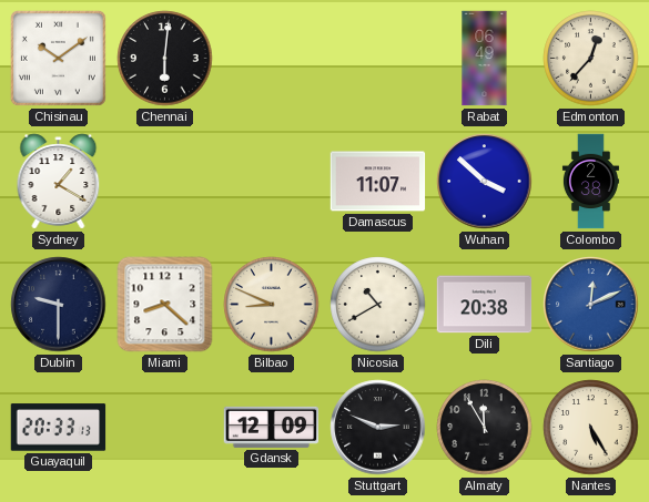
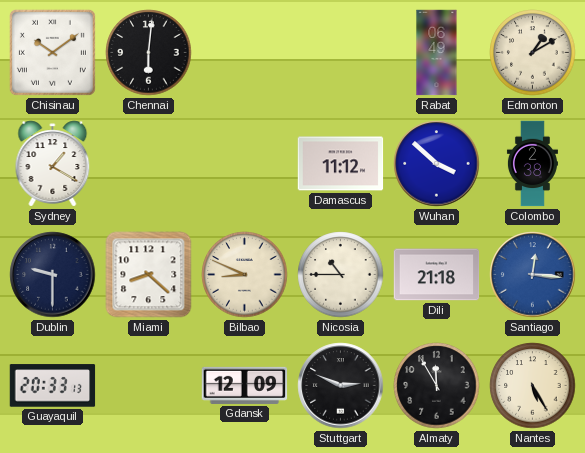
Edmonton: 12:37 -> 1:10 (533, 53)
Damascus: 11:07 -> 11:12 (341, 164)
Nicosia: 10:40 -> 10:45 (341, 275)
Dili: 20:38 -> 21:18 (437, 275)
Santiago: 12:11 -> 12:16 (533, 275)
